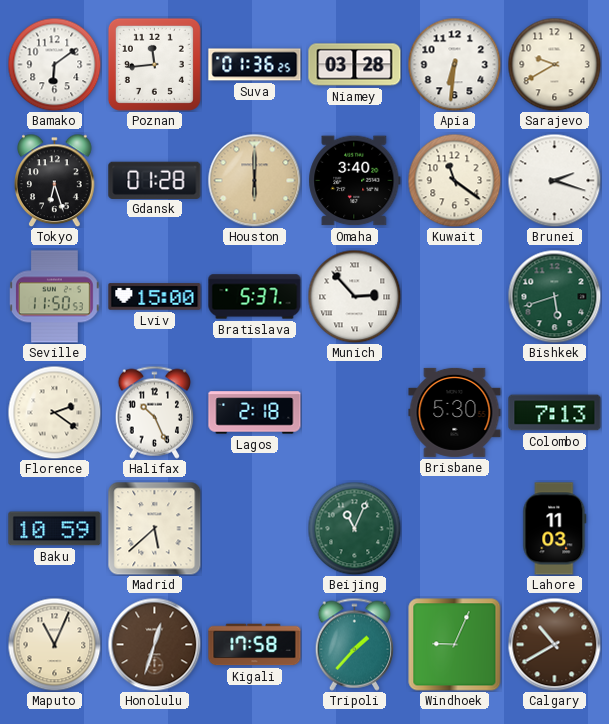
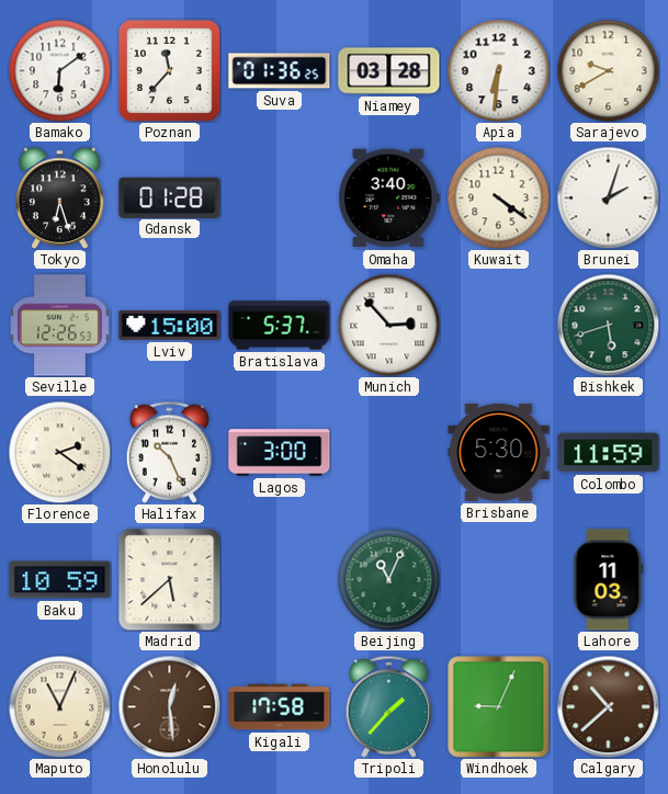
Poznan: 11:44 -> 11:37 (169, 70)
Houston: 6:00 -> none (254, 180)
Kuwait: 11:21 -> 4:21 (498, 197)
Brunei: 2:18 -> 2:03 (608, 197)
Seville: 11:50 -> 12:26 (60, 326)
Lagos: 2:18 -> 3:00 (280, 453)
Colombo: 7:13 -> 11:59 (609, 453)
Honolulu: 12:33 -> 12:29 (169, 706)
Calgary: 10:40 -> 10:38 (608, 706)
